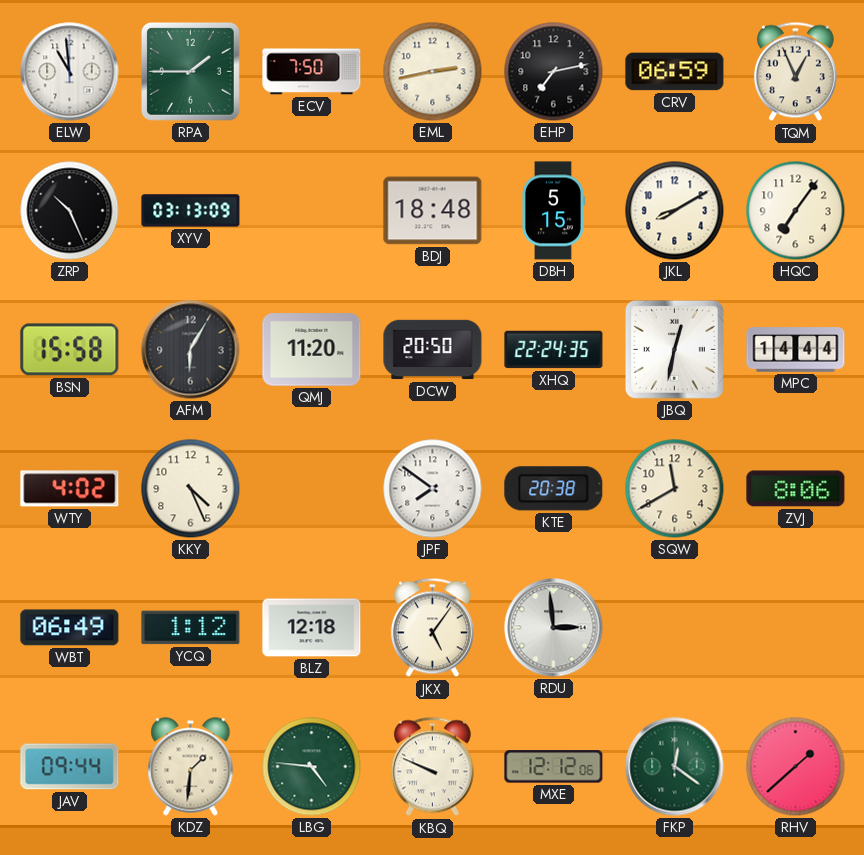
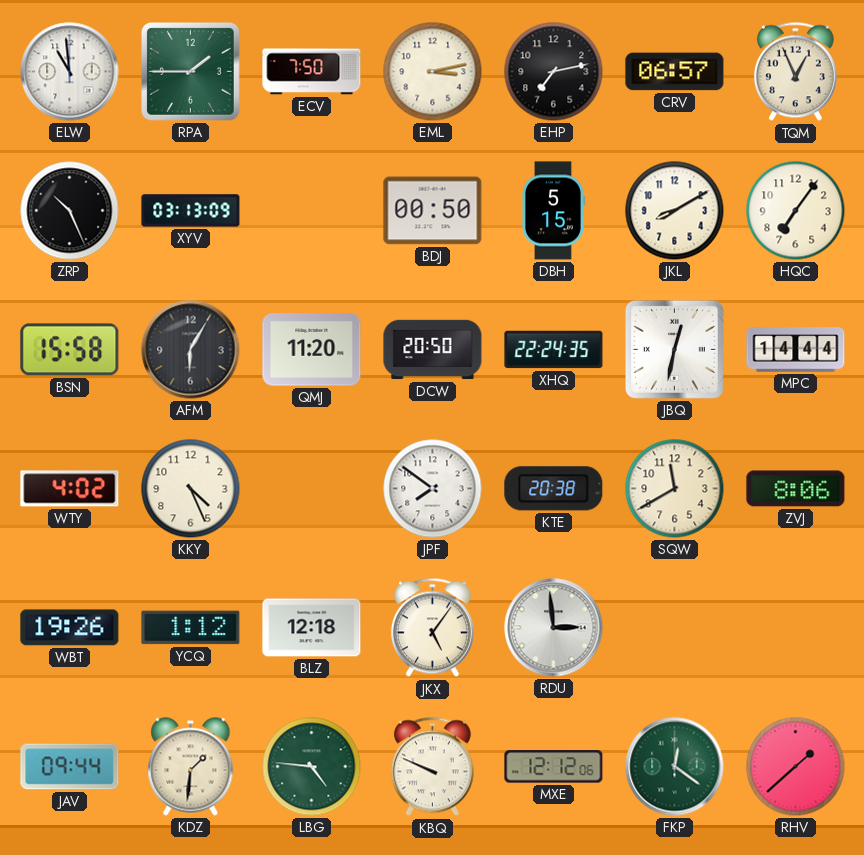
EML: 2:43 -> 3:13 (433, 72)
CRV: 06:59 -> 06:57 (675, 72)
BDJ: 18:48 -> 00:50 (433, 211)
WBT: 06:49 -> 19:26 (70, 628)
